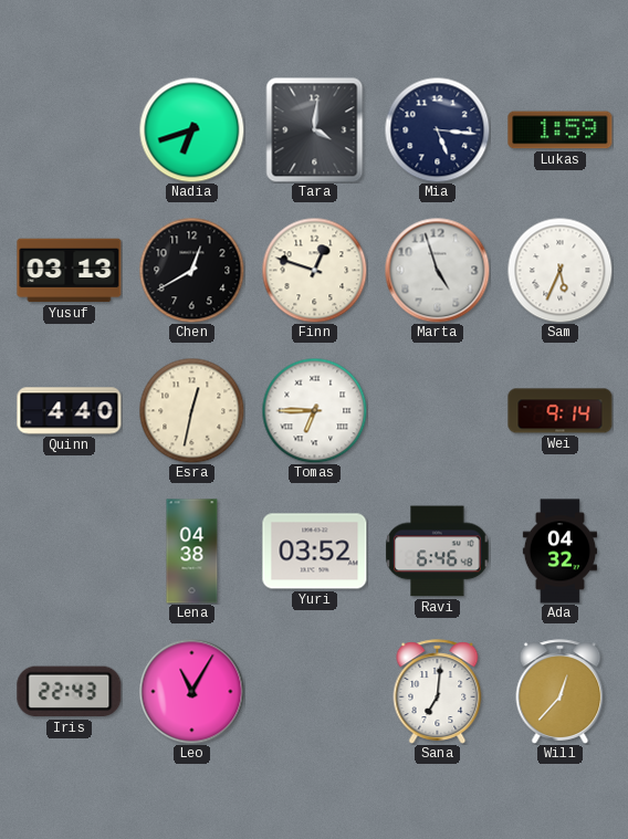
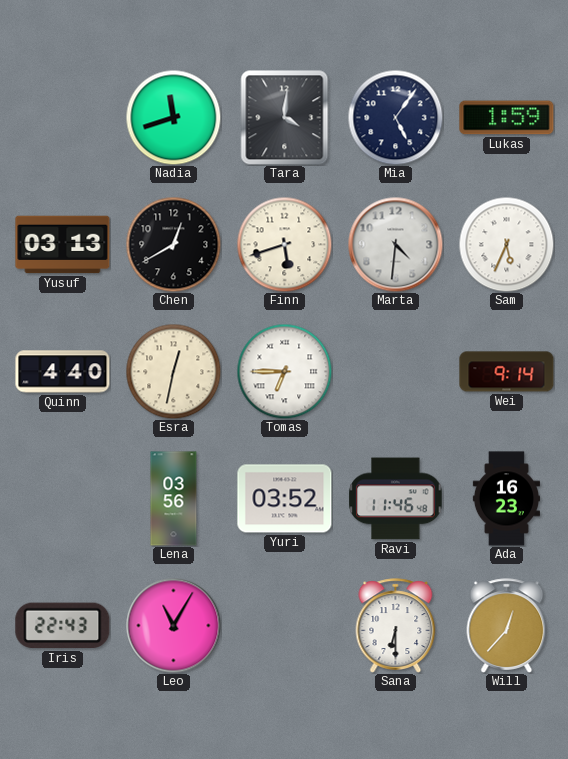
Nadia: 6:42 -> 11:42 (173, 117)
Mia: 5:16 -> 5:06 (395, 117)
Finn: 12:48 -> 5:42 (284, 244)
Marta: 4:57 -> 4:31 (395, 244)
Lena: 04:38 -> 03:56 (174, 499)
Ravi: 6:46 -> 11:46 (396, 499)
Ada: 04:32 -> 16:23 (506, 499)
Sana: 7:01 -> 6:30 (396, 626)
